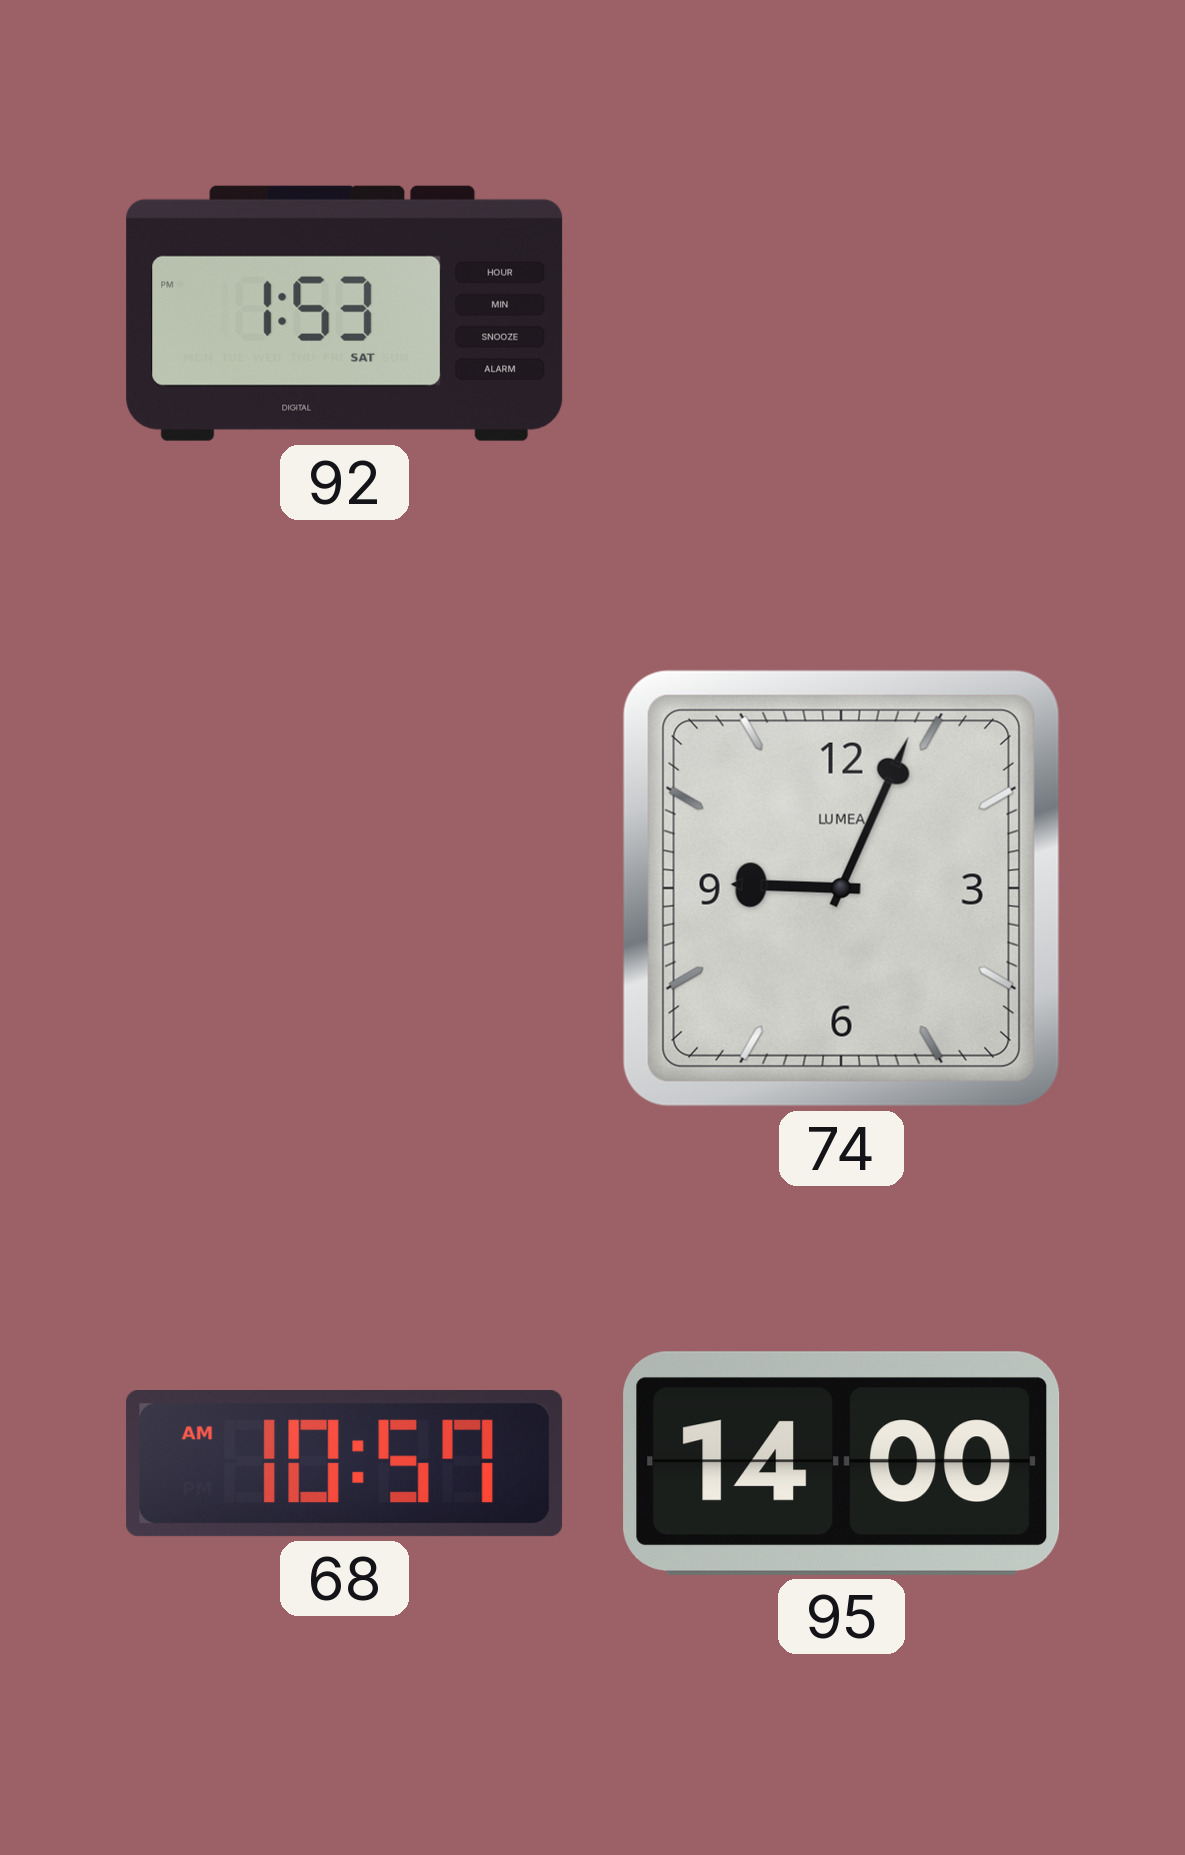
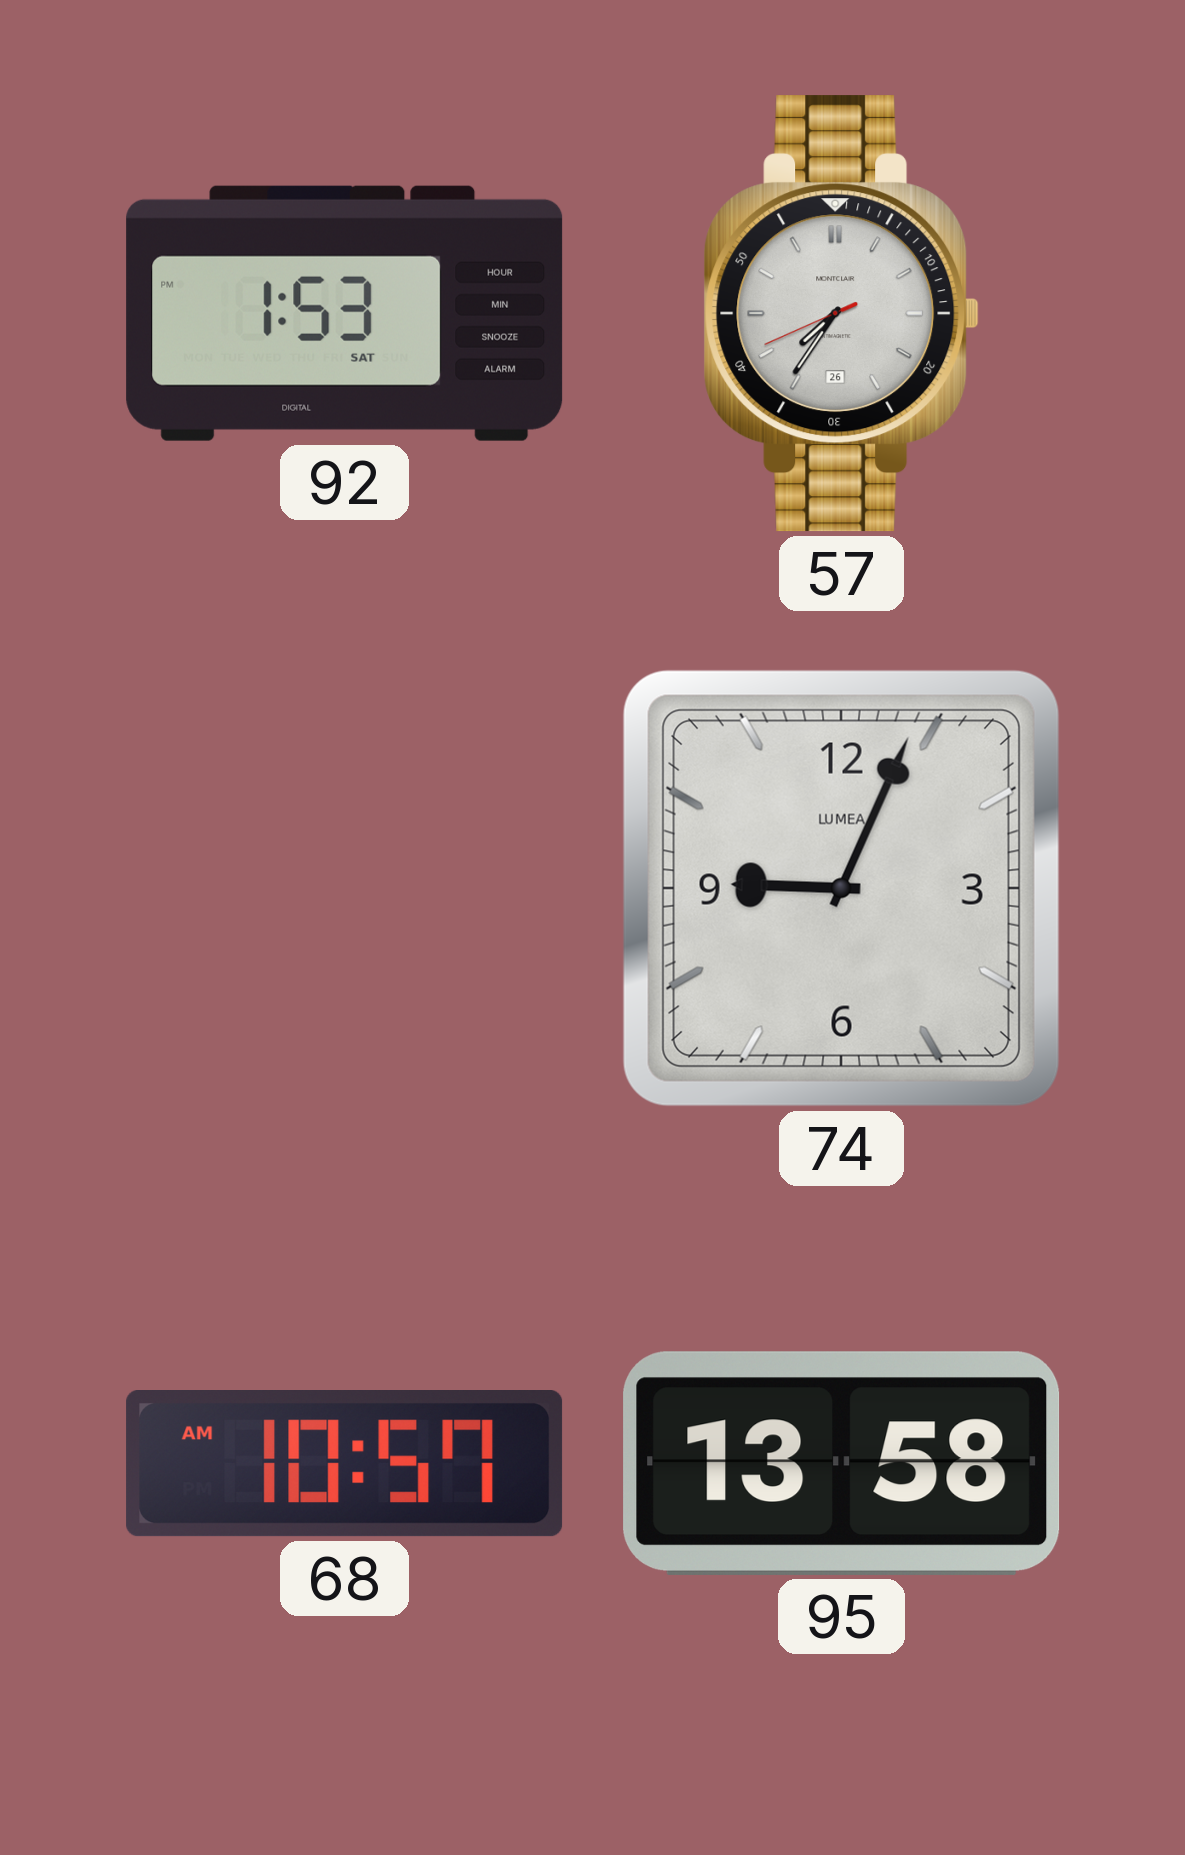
57: none -> 7:35 (842, 314)
95: 14:00 -> 13:58 (842, 1463)
